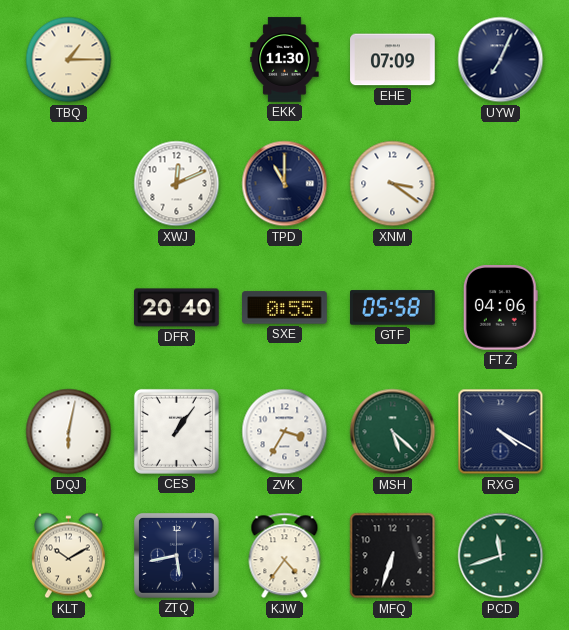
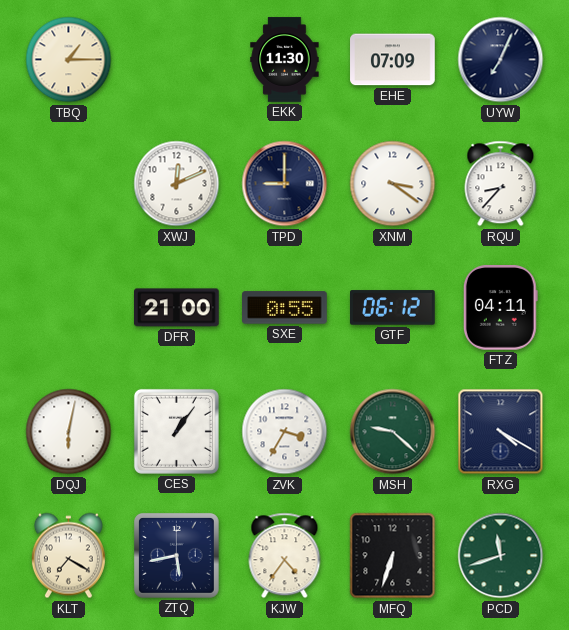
TPD: 11:00 -> 9:00 (285, 184)
RQU: none -> 8:37 (501, 184)
DFR: 20:40 -> 21:00 (177, 308)
GTF: 05:58 -> 06:12 (393, 308)
FTZ: 04:06 -> 04:11 (500, 308)
MSH: 5:22 -> 9:22 (393, 432)
KLT: 10:10 -> 7:20 (68, 556)
